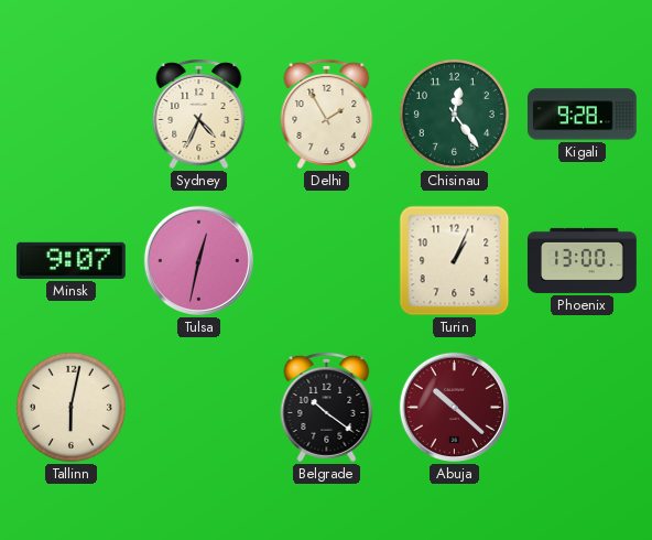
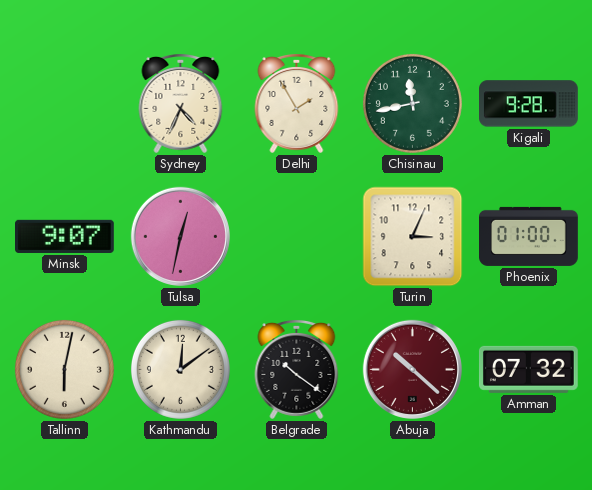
Chisinau: 12:24 -> 11:43 (412, 103)
Turin: 1:04 -> 3:04 (413, 237)
Phoenix: 13:00 -> 01:00 (529, 236)
Kathmandu: none -> 12:09 (180, 369)
Amman: none -> 07:32 (528, 369)
